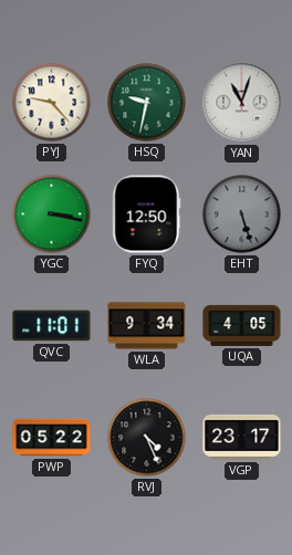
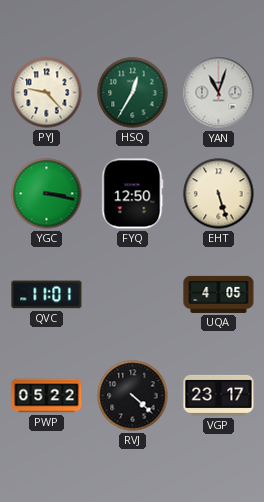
HSQ: 9:32 -> 12:35 (133, 93)
EHT dial: grey -> cream (219, 194)
WLA: 9:34 -> none (147, 326)
RVJ: 4:26 -> 4:22 (133, 396)
